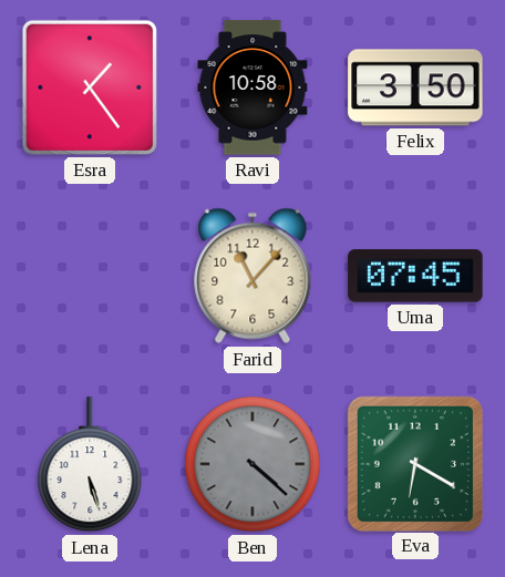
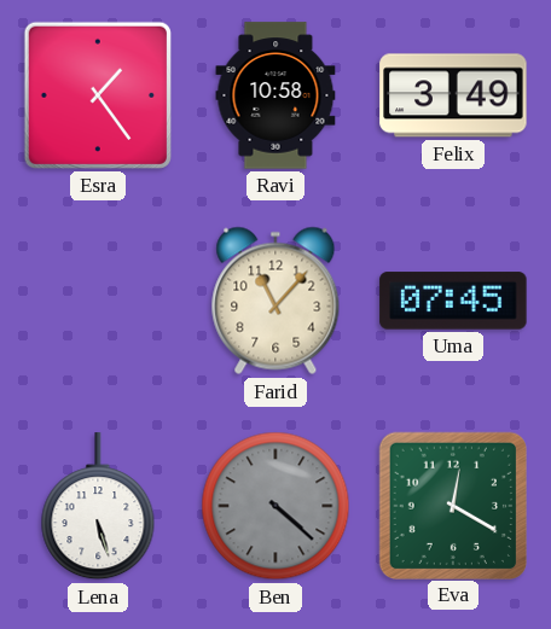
Felix: 3:50 -> 3:49 (453, 95)
Eva: 6:20 -> 12:20 (452, 505)
